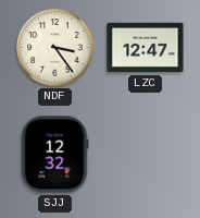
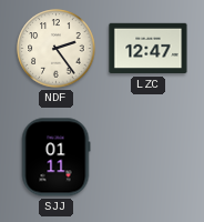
NDF: 3:24 -> 2:24 (57, 49)
SJJ: 12:32 -> 01:11 (55, 158)
